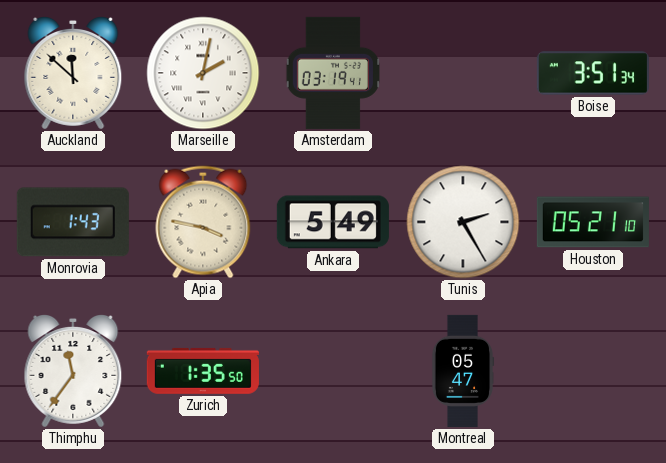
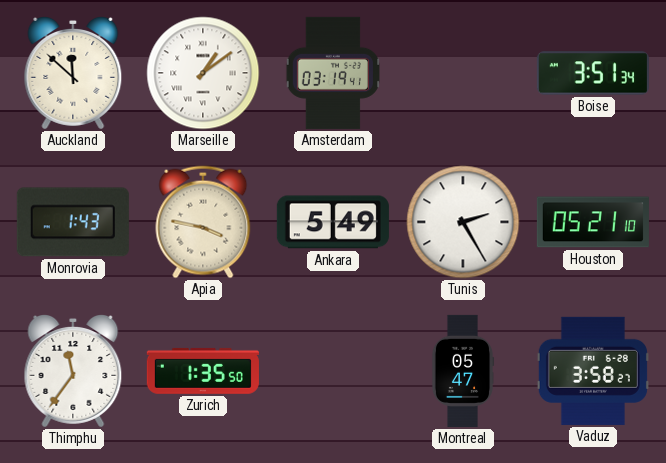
Marseille: 2:02 -> 1:09 (203, 73)
Vaduz: none -> 3:58 (593, 371)
